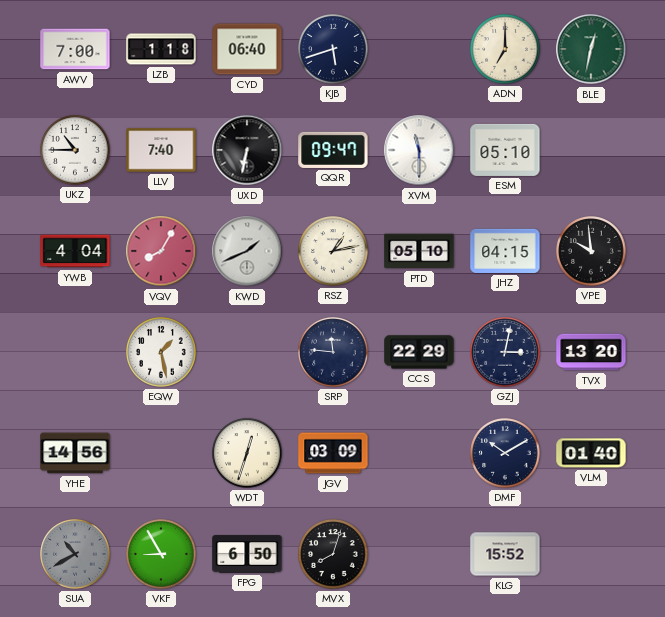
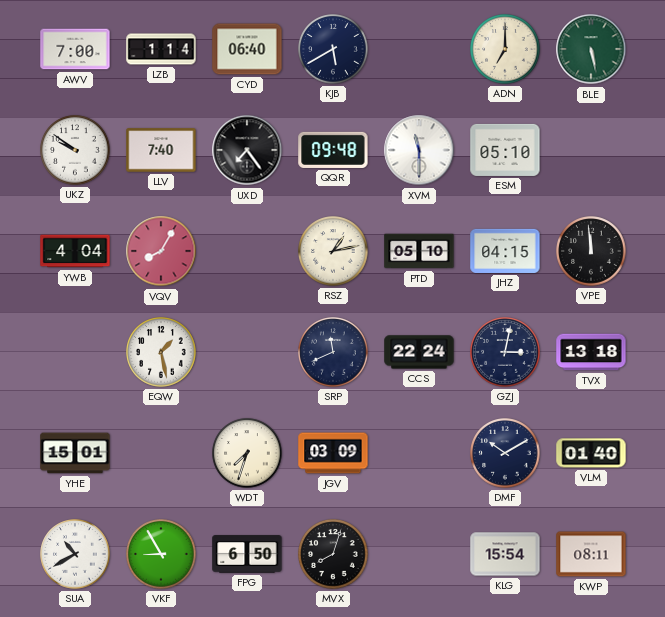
LZB: 1:18 -> 1:14 (161, 49)
KJB: 5:42 -> 5:40 (333, 49)
BLE: 12:32 -> 5:28 (591, 49)
UKZ: 10:45 -> 9:51 (75, 150)
UXD: 6:32 -> 7:24 (247, 150)
QQR: 09:47 -> 09:48 (333, 150)
KWD: 1:41 -> none (247, 251)
VPE: 9:59 -> 11:59 (591, 251)
SRP: 11:46 -> 11:41 (333, 352)
CCS: 22:29 -> 22:24 (419, 352)
TVX: 13:20 -> 13:18 (591, 352)
YHE: 14:56 -> 15:01 (75, 453)
WDT: 12:33 -> 7:33 (247, 453)
SUA dial: grey -> white (75, 554)
KLG: 15:52 -> 15:54 (505, 554)
KWP: none -> 08:11 (591, 554)
